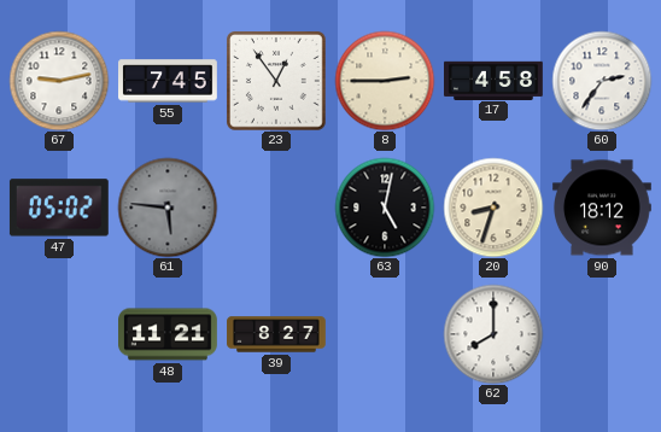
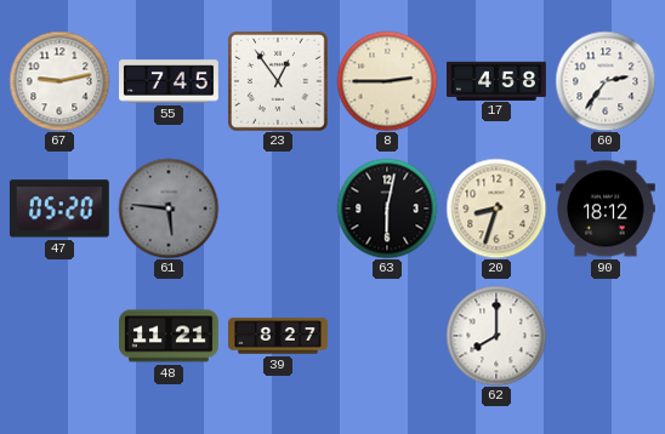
47: 05:02 -> 05:20 (59, 209)
63: 5:02 -> 6:02 (387, 209)
